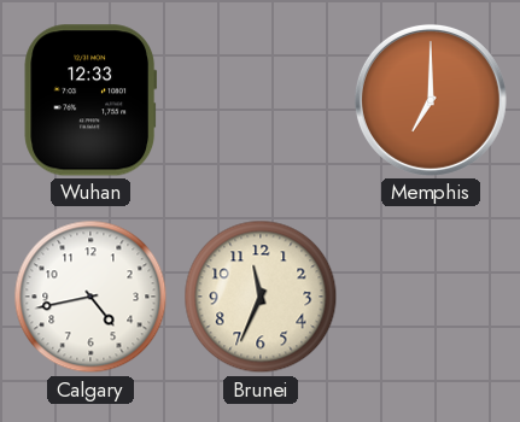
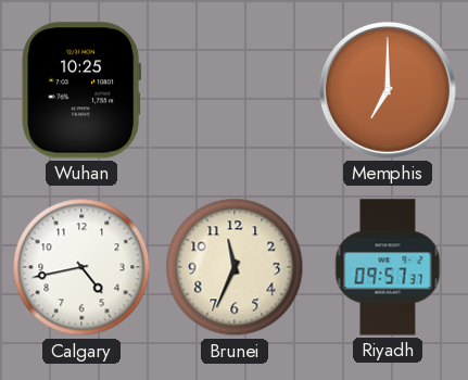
Wuhan: 12:33 -> 10:25 (81, 90)
Riyadh: none -> 09:57 (388, 267)
